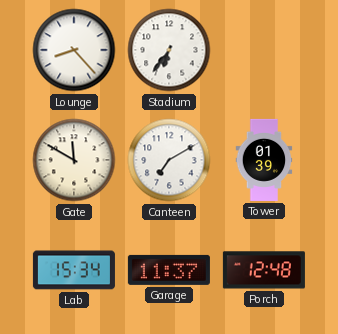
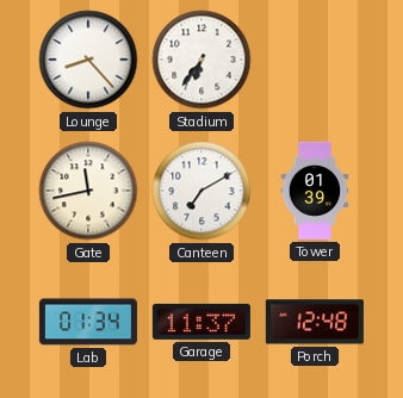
Gate: 11:50 -> 11:43 (88, 191)
Lab: 15:34 -> 01:34 (88, 322)
